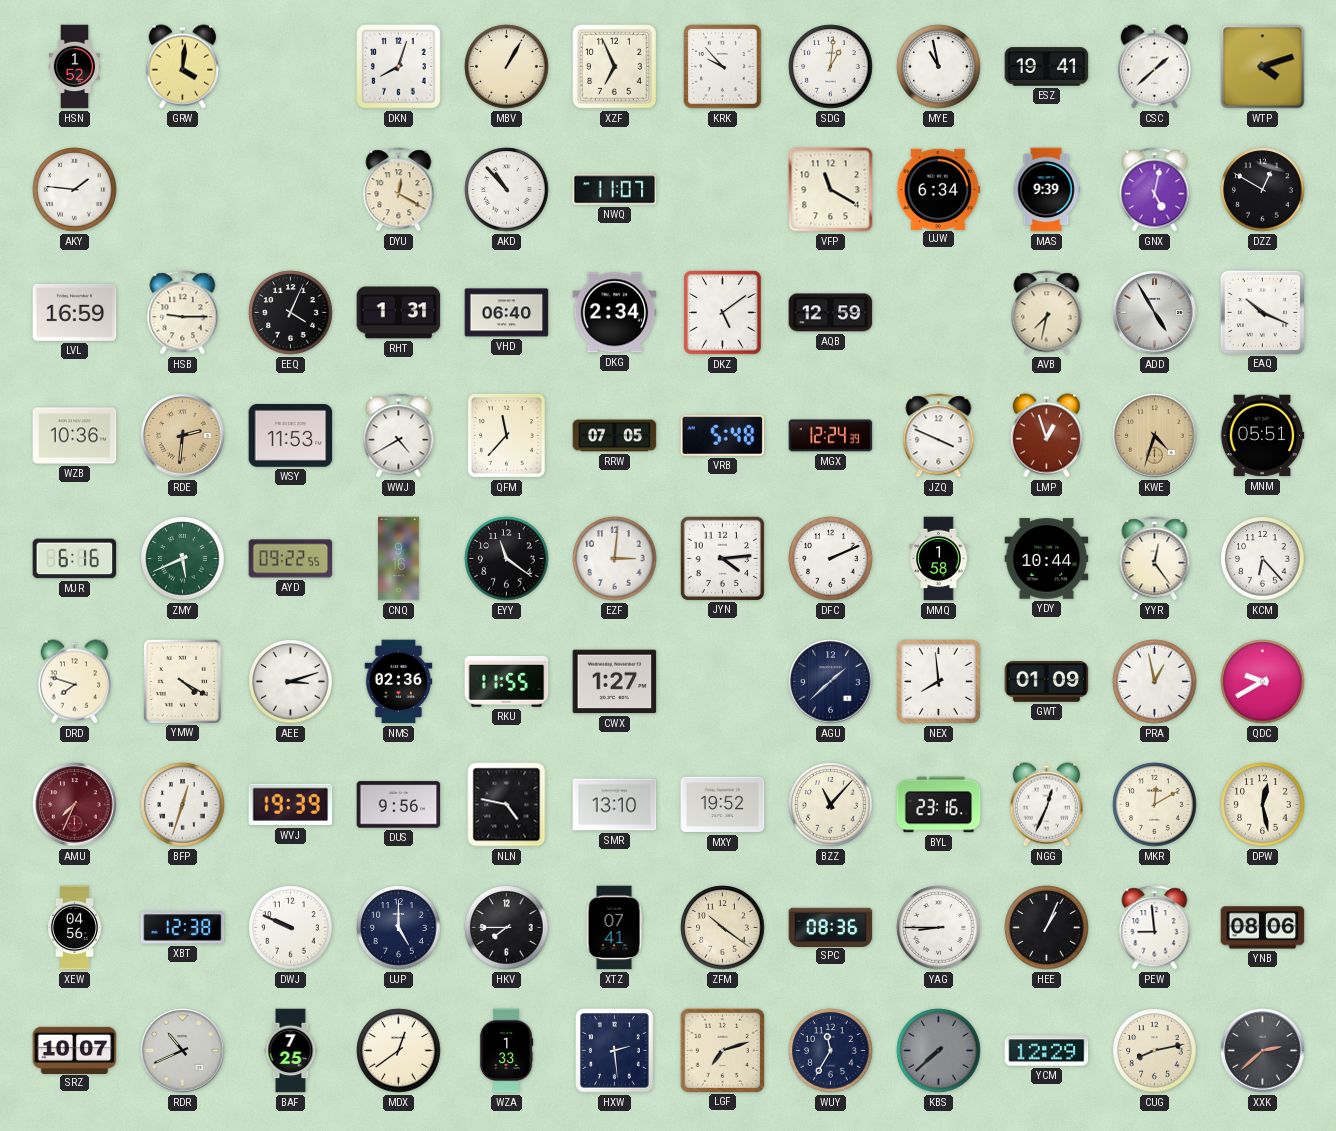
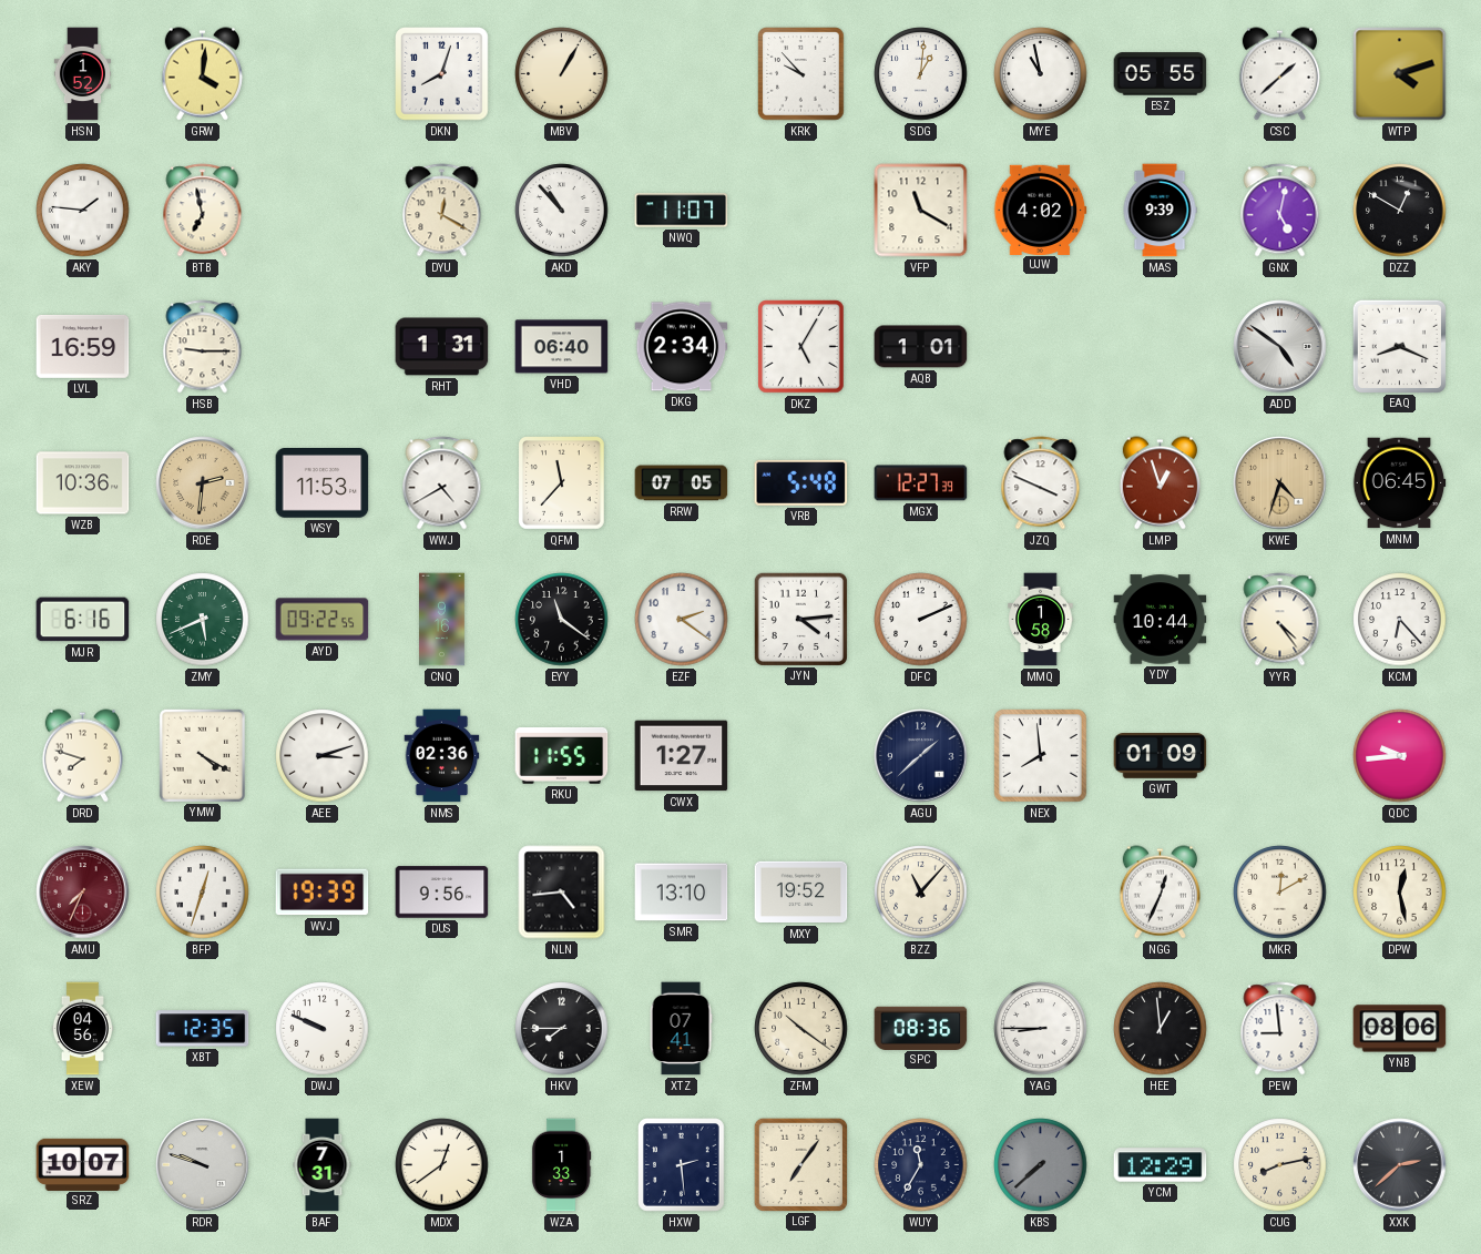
XZF: 6:56 -> none (615, 67)
ESZ: 19:41 -> 05:55 (1161, 74)
BTB: none -> 6:58 (203, 211)
UJW: 6:34 -> 4:02 (1041, 210)
EEQ: 4:04 -> none (291, 313)
DKZ: 5:09 -> 5:05 (801, 347)
AQB: 12:59 -> 1:01 (921, 347)
AVB: 7:32 -> none (1047, 313)
ADD: 4:55 -> 4:51 (1280, 347)
EAQ: 10:19 -> 8:19 (1399, 346)
MGX: 12:24 -> 12:27 (921, 483)
MNM: 05:51 -> 06:45 (1399, 483)
EZF: 3:01 -> 2:21 (682, 620)
YYR: 12:24 -> 4:24 (1280, 620)
PRA: 12:58 -> none (1155, 682)
QDC: 9:40 -> 9:44 (1400, 756)
NLN: 4:47 -> 4:44 (562, 893)
BYL: 23:16 -> none (939, 805)
XBT: 12:38 -> 12:35 (203, 1029)
UJP: 5:00 -> none (399, 928)
HEE: 1:04 -> 12:59 (1161, 1029)
RDR: 10:41 -> 9:48 (203, 1165)
BAF: 7:25 -> 7:31 (323, 1165)
LGF: 7:12 -> 7:06 (800, 1164)
